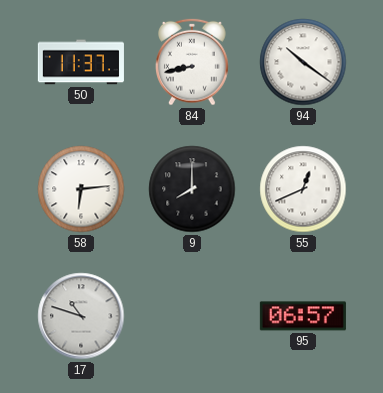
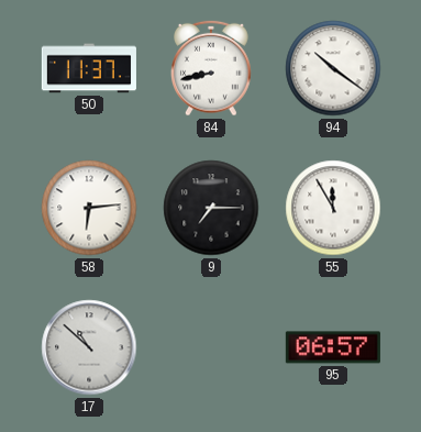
9: 8:00 -> 7:15 (211, 208)
55: 12:41 -> 11:55 (333, 208)
17: 10:48 -> 10:52 (89, 347)
